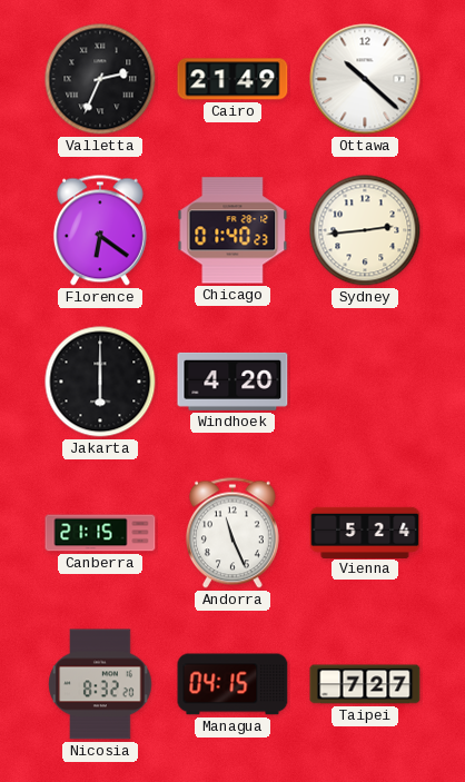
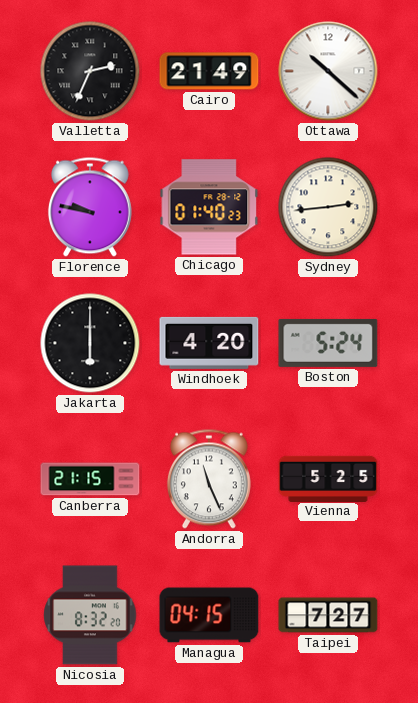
Florence: 6:21 -> 9:47 (90, 207)
Boston: none -> 5:24 (328, 343)
Vienna: 5:24 -> 5:25 (328, 478)
